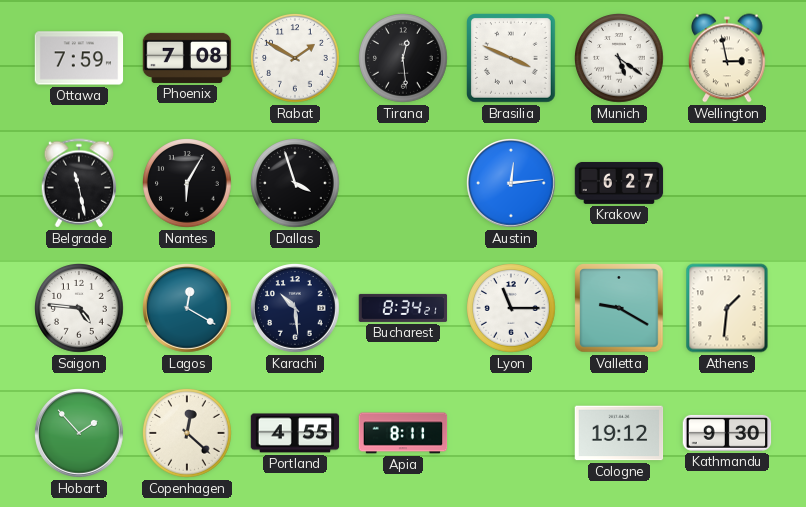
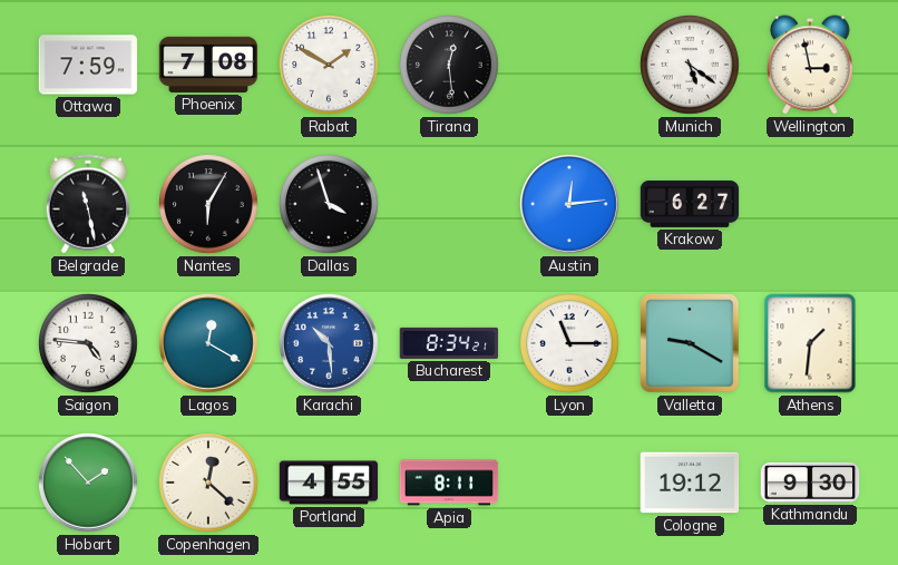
Brasilia: 3:49 -> none (512, 59)
Karachi dial: navy -> blue (329, 343)
